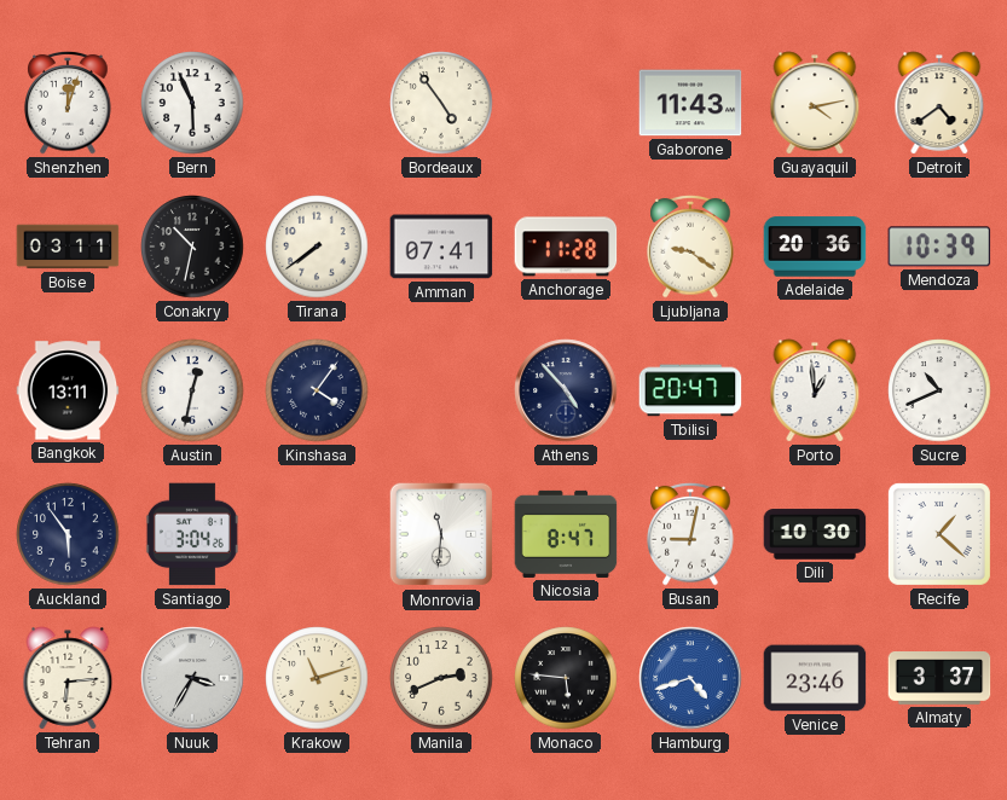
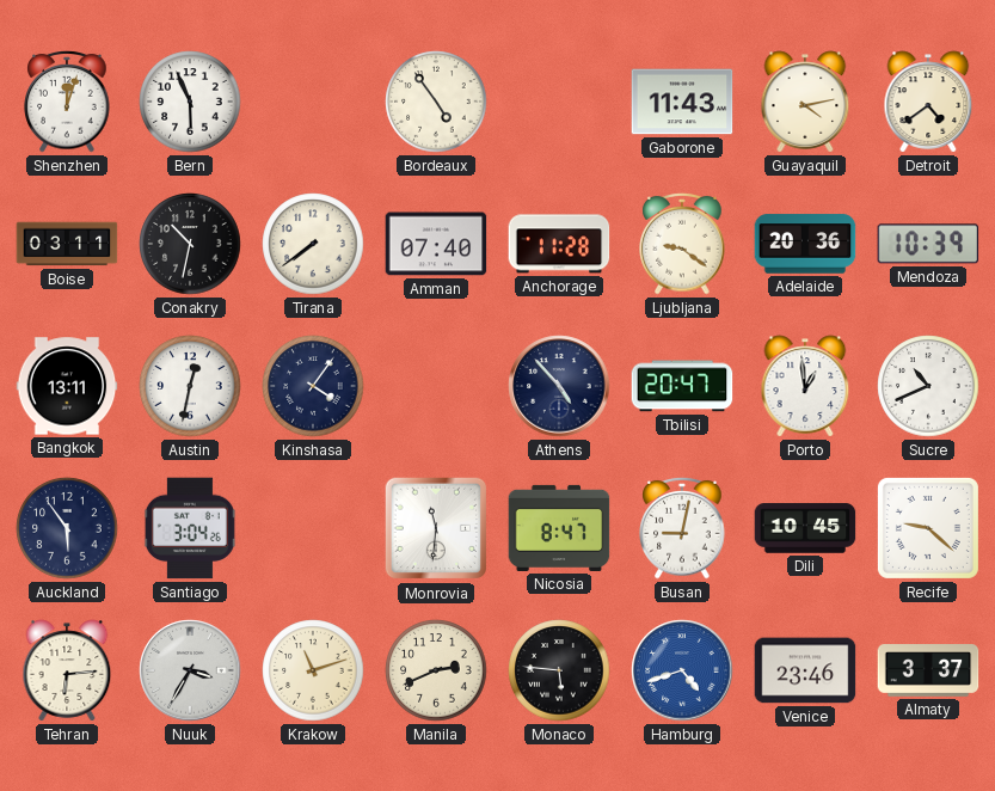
Amman: 07:41 -> 07:40 (436, 244)
Dili: 10:30 -> 10:45 (805, 528)
Recife: 1:22 -> 9:22 (928, 528)
